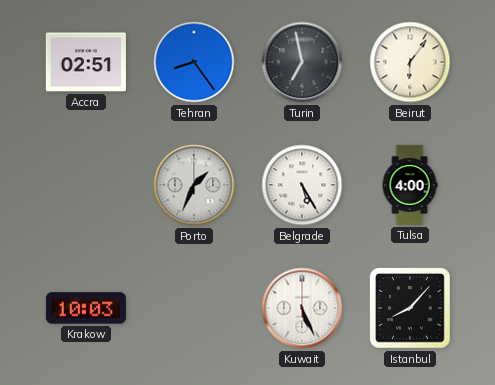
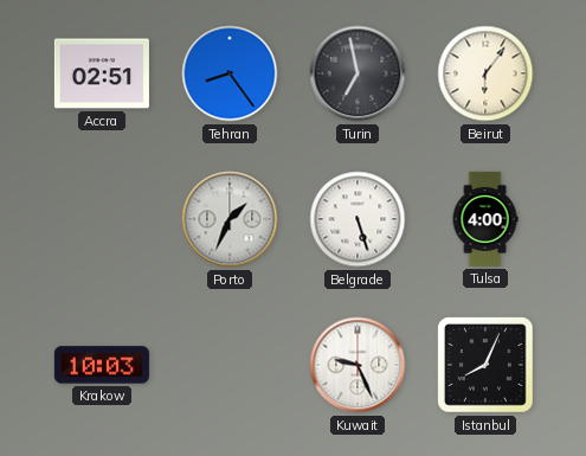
Belgrade: 5:25 -> 5:27 (358, 219)
Kuwait: 5:26 -> 9:26 (358, 365)
Istanbul: 8:07 -> 8:04 (485, 365)
